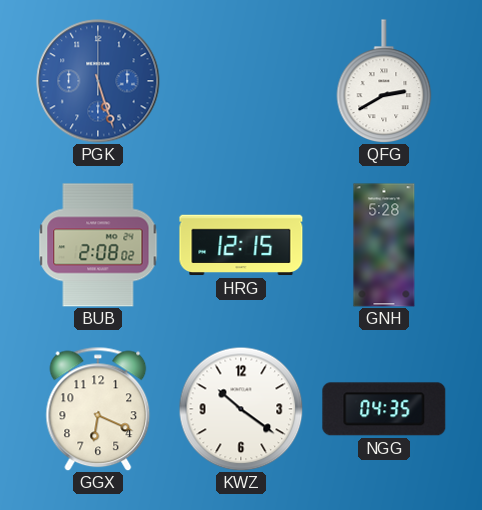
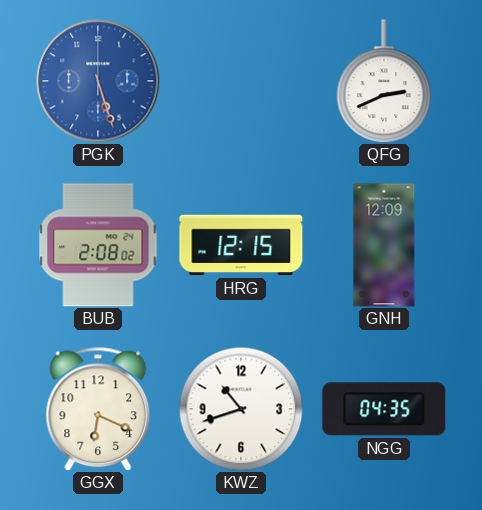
QFG: 2:40 -> 2:41 (384, 81)
GNH: 5:28 -> 12:09 (384, 245)
KWZ: 10:21 -> 10:42 (241, 409)
